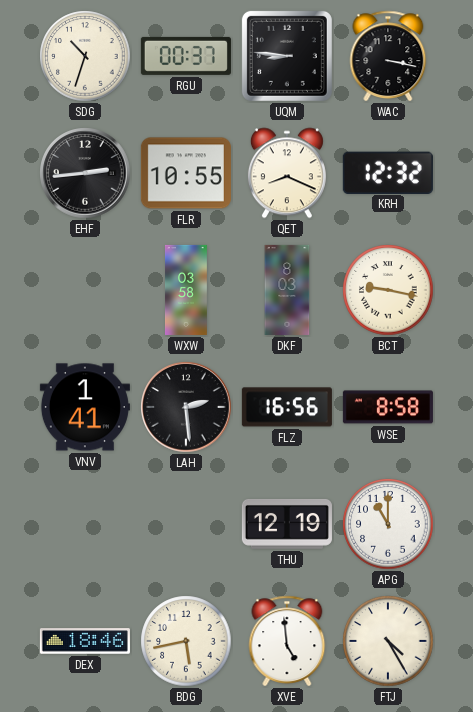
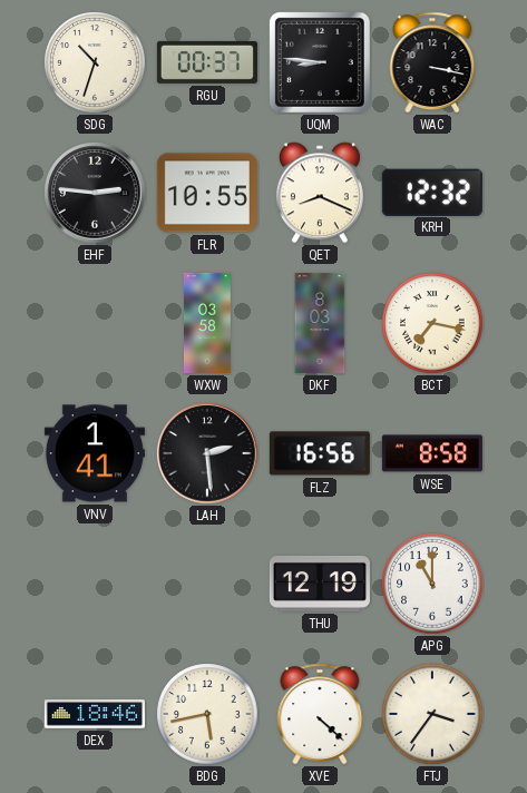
EHF: 2:44 -> 2:46 (95, 193)
BCT: 9:17 -> 7:17 (432, 323)
XVE: 4:59 -> 4:22 (320, 714)
FTJ: 4:25 -> 3:36 (432, 714)
